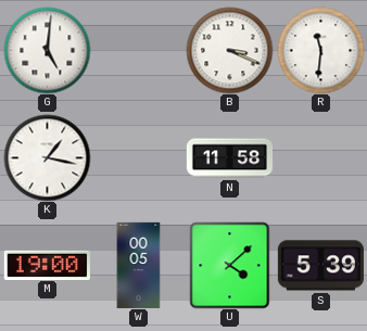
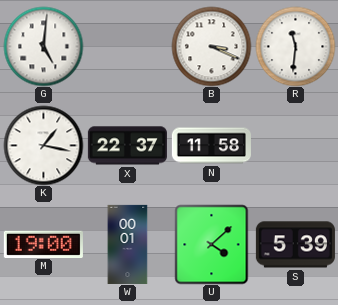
X: none -> 22:37 (127, 146)
W: 00:05 -> 00:01 (128, 244)
